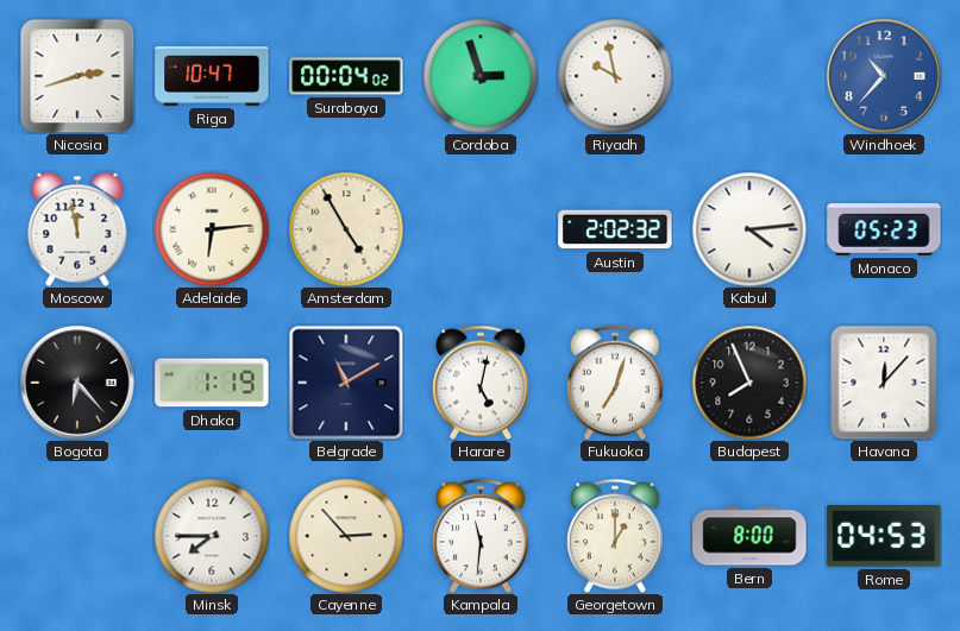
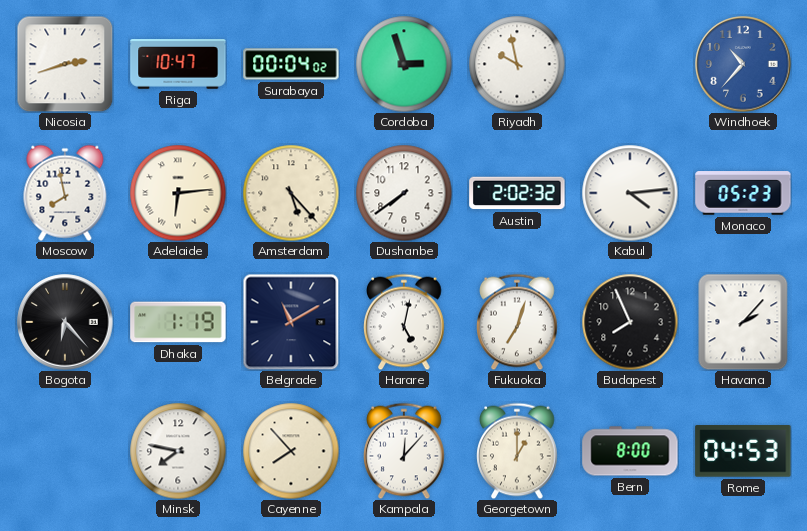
Moscow: 11:58 -> 7:58 (65, 193)
Amsterdam: 4:55 -> 5:23 (291, 193)
Dushanbe: none -> 7:39 (404, 193)
Havana: 12:07 -> 2:07 (743, 322)
Minsk: 7:45 -> 7:47 (178, 451)
Cayenne: 2:53 -> 7:53 (291, 451)
Kampala: 11:31 -> 12:07 (404, 451)
